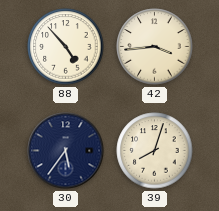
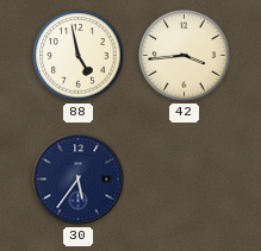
88: 4:53 -> 4:58 (79, 56)
39: 8:03 -> none (155, 151)
